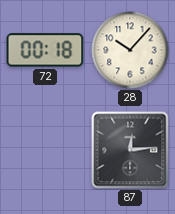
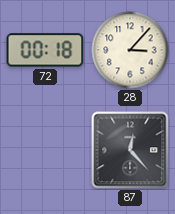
28: 10:07 -> 3:07 (130, 50)
87: 12:14 -> 12:23 (130, 150)
